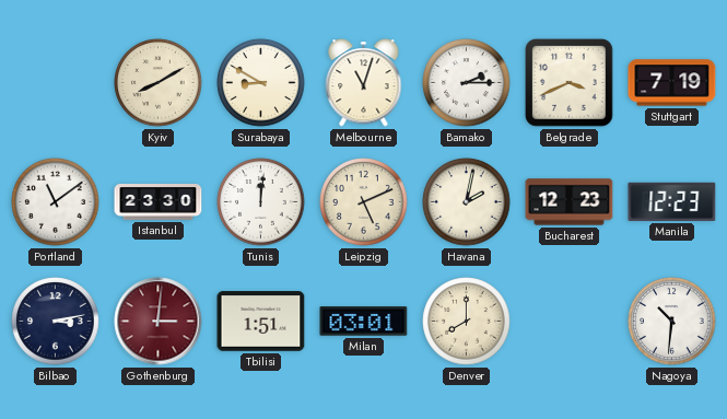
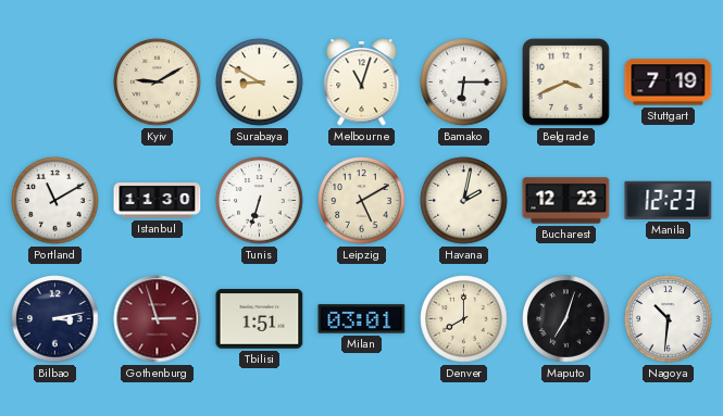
Kyiv: 8:10 -> 9:10 (158, 83)
Bamako: 2:15 -> 6:15 (464, 83)
Portland: 11:09 -> 11:10 (55, 201)
Istanbul: 23:30 -> 11:30 (158, 201)
Tunis: 12:01 -> 6:33 (260, 201)
Leipzig: 5:11 -> 5:10 (362, 201)
Gothenburg: 3:01 -> 2:57 (158, 319)
Maputo: none -> 7:03 (566, 319)
